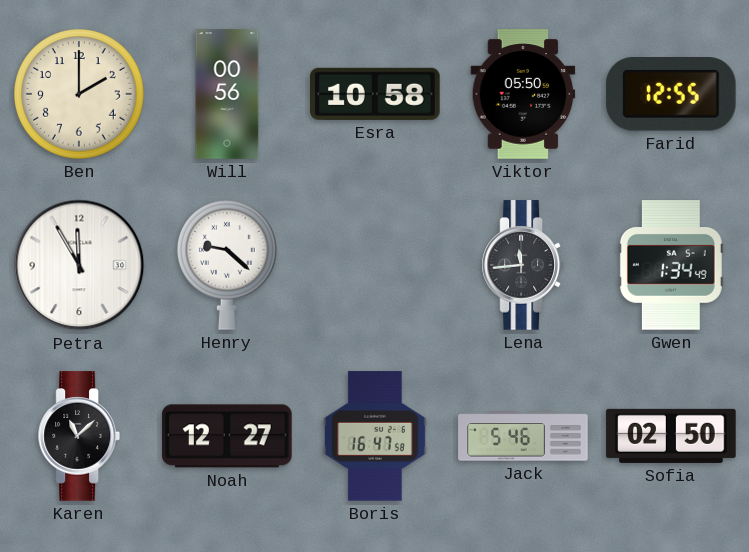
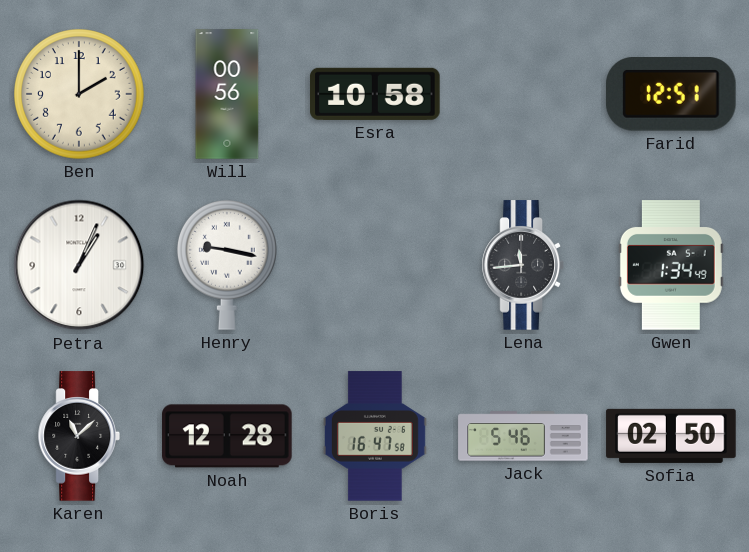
Viktor: 05:50 -> none (523, 94)
Farid: 12:55 -> 12:51 (671, 95)
Petra: 11:55 -> 1:04 (79, 265)
Henry: 9:22 -> 9:17 (227, 265)
Noah: 12:27 -> 12:28 (227, 436)
